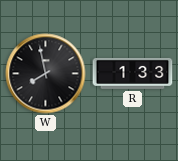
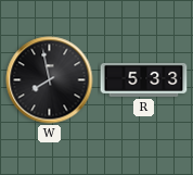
R: 1:33 -> 5:33 (144, 79)
